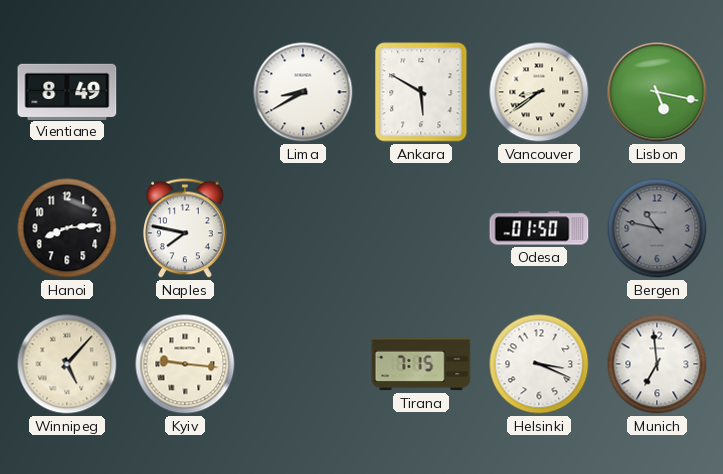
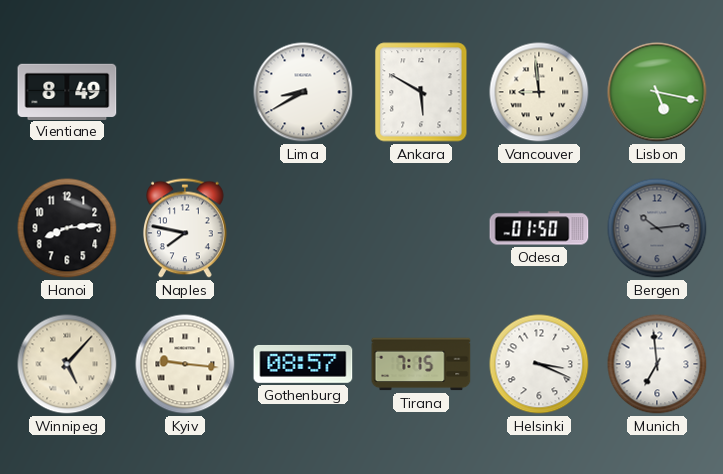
Vancouver: 8:39 -> 8:59 (539, 92)
Bergen: 10:47 -> 10:14 (657, 228)
Gothenburg: none -> 08:57 (303, 364)
